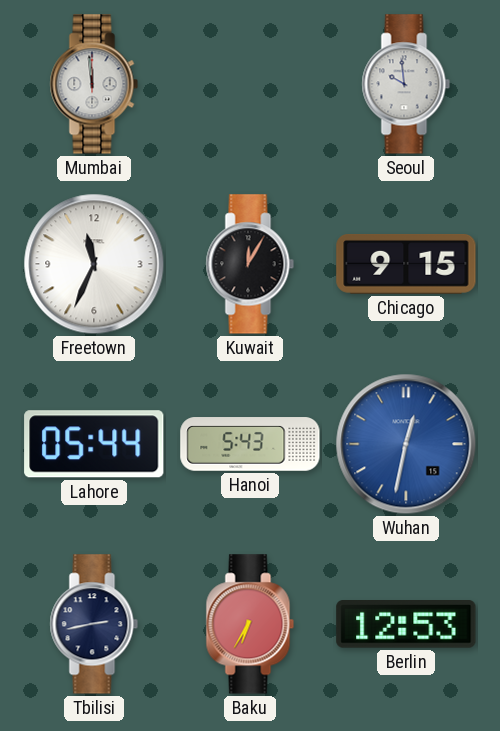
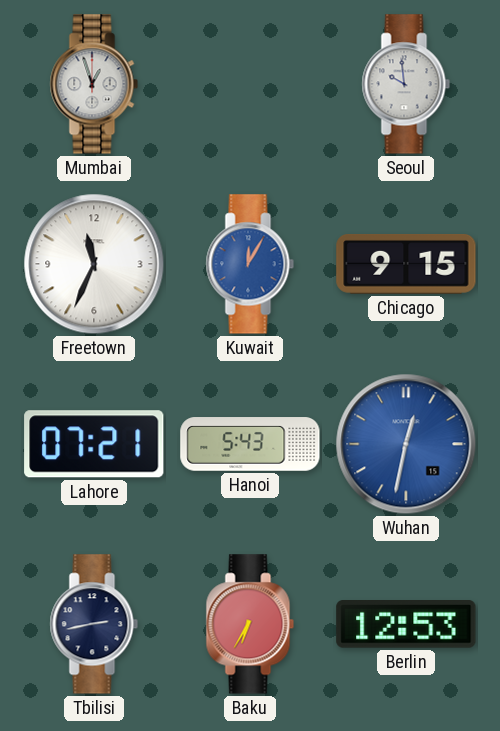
Mumbai: 11:59 -> 12:57 (94, 84)
Kuwait dial: black -> blue (250, 264)
Lahore: 05:44 -> 07:21 (94, 444)
